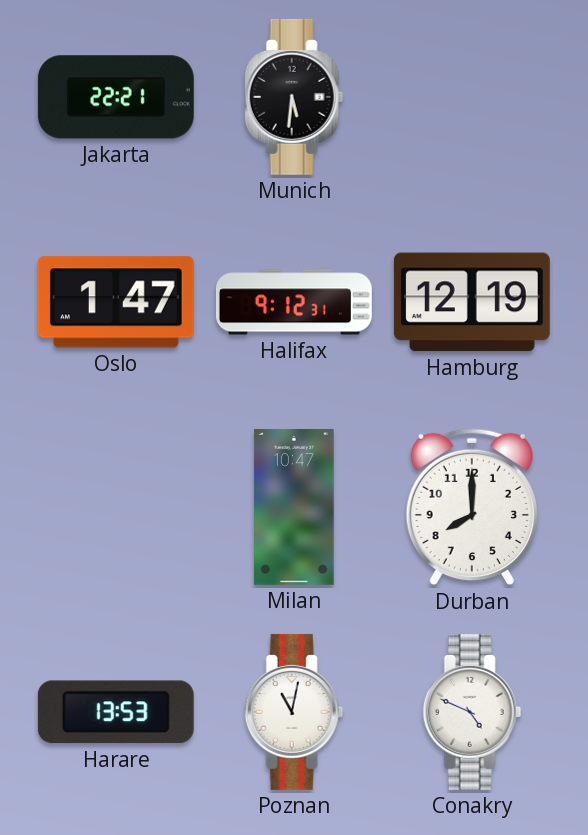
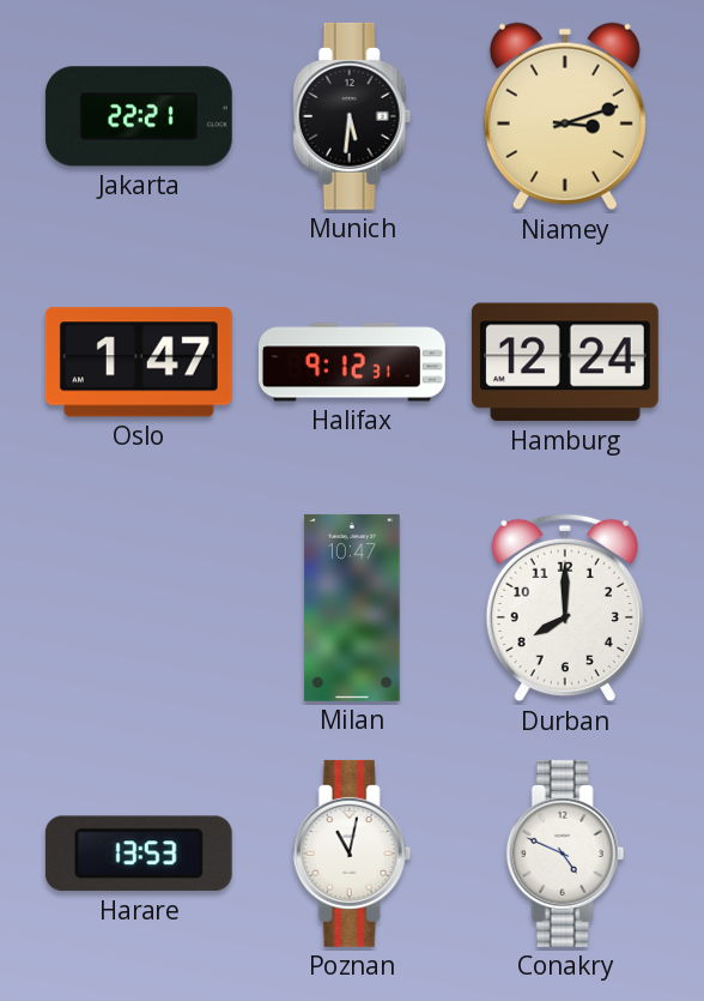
Niamey: none -> 3:12 (565, 116)
Hamburg: 12:19 -> 12:24 (565, 362)
